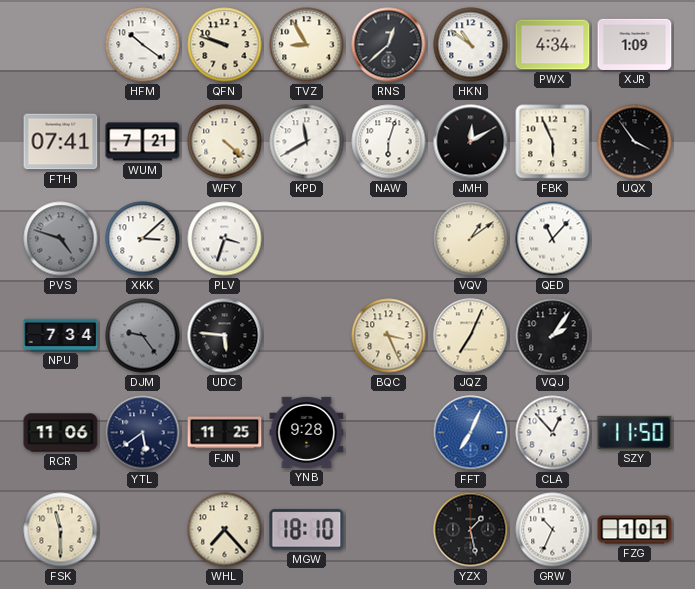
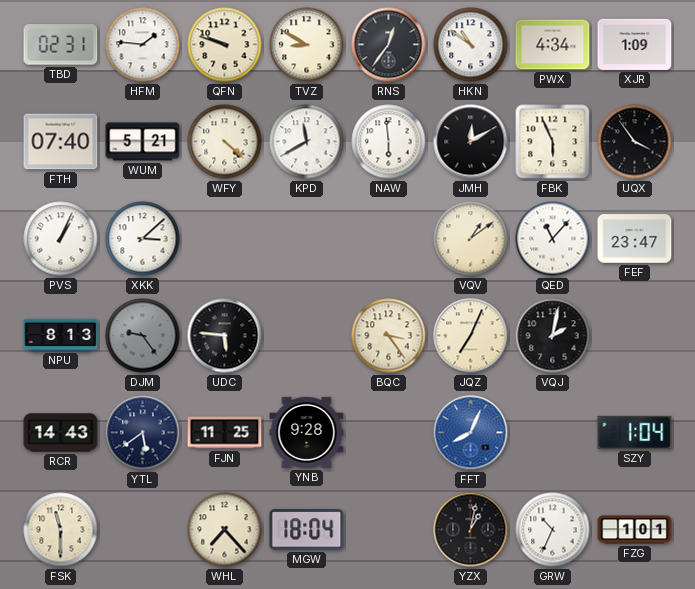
TBD: none -> 02:31 (61, 45)
HFM: 10:21 -> 1:46 (143, 45)
TVZ: 8:55 -> 8:50 (307, 45)
RNS: 12:38 -> 12:36 (389, 45)
FTH: 07:41 -> 07:40 (61, 142)
WUM: 7:21 -> 5:21 (143, 142)
NAW: 6:03 -> 5:59 (389, 142)
PVS: 4:48 -> 1:04 (61, 239)
PVS dial: grey -> white (61, 239)
PLV: 3:33 -> none (225, 239)
FEF: none -> 23:47 (635, 239)
NPU: 7:34 -> 8:13 (61, 335)
BQC: 3:26 -> 3:24 (389, 336)
VQJ: 2:06 -> 2:02 (553, 336)
RCR: 11:06 -> 14:43 (61, 433)
FFT: 7:04 -> 8:04 (471, 433)
CLA: 12:53 -> none (553, 433)
SZY: 11:50 -> 1:04 (635, 432)
MGW: 18:10 -> 18:04 (307, 530)
YZX: 1:28 -> 1:02 (471, 530)
